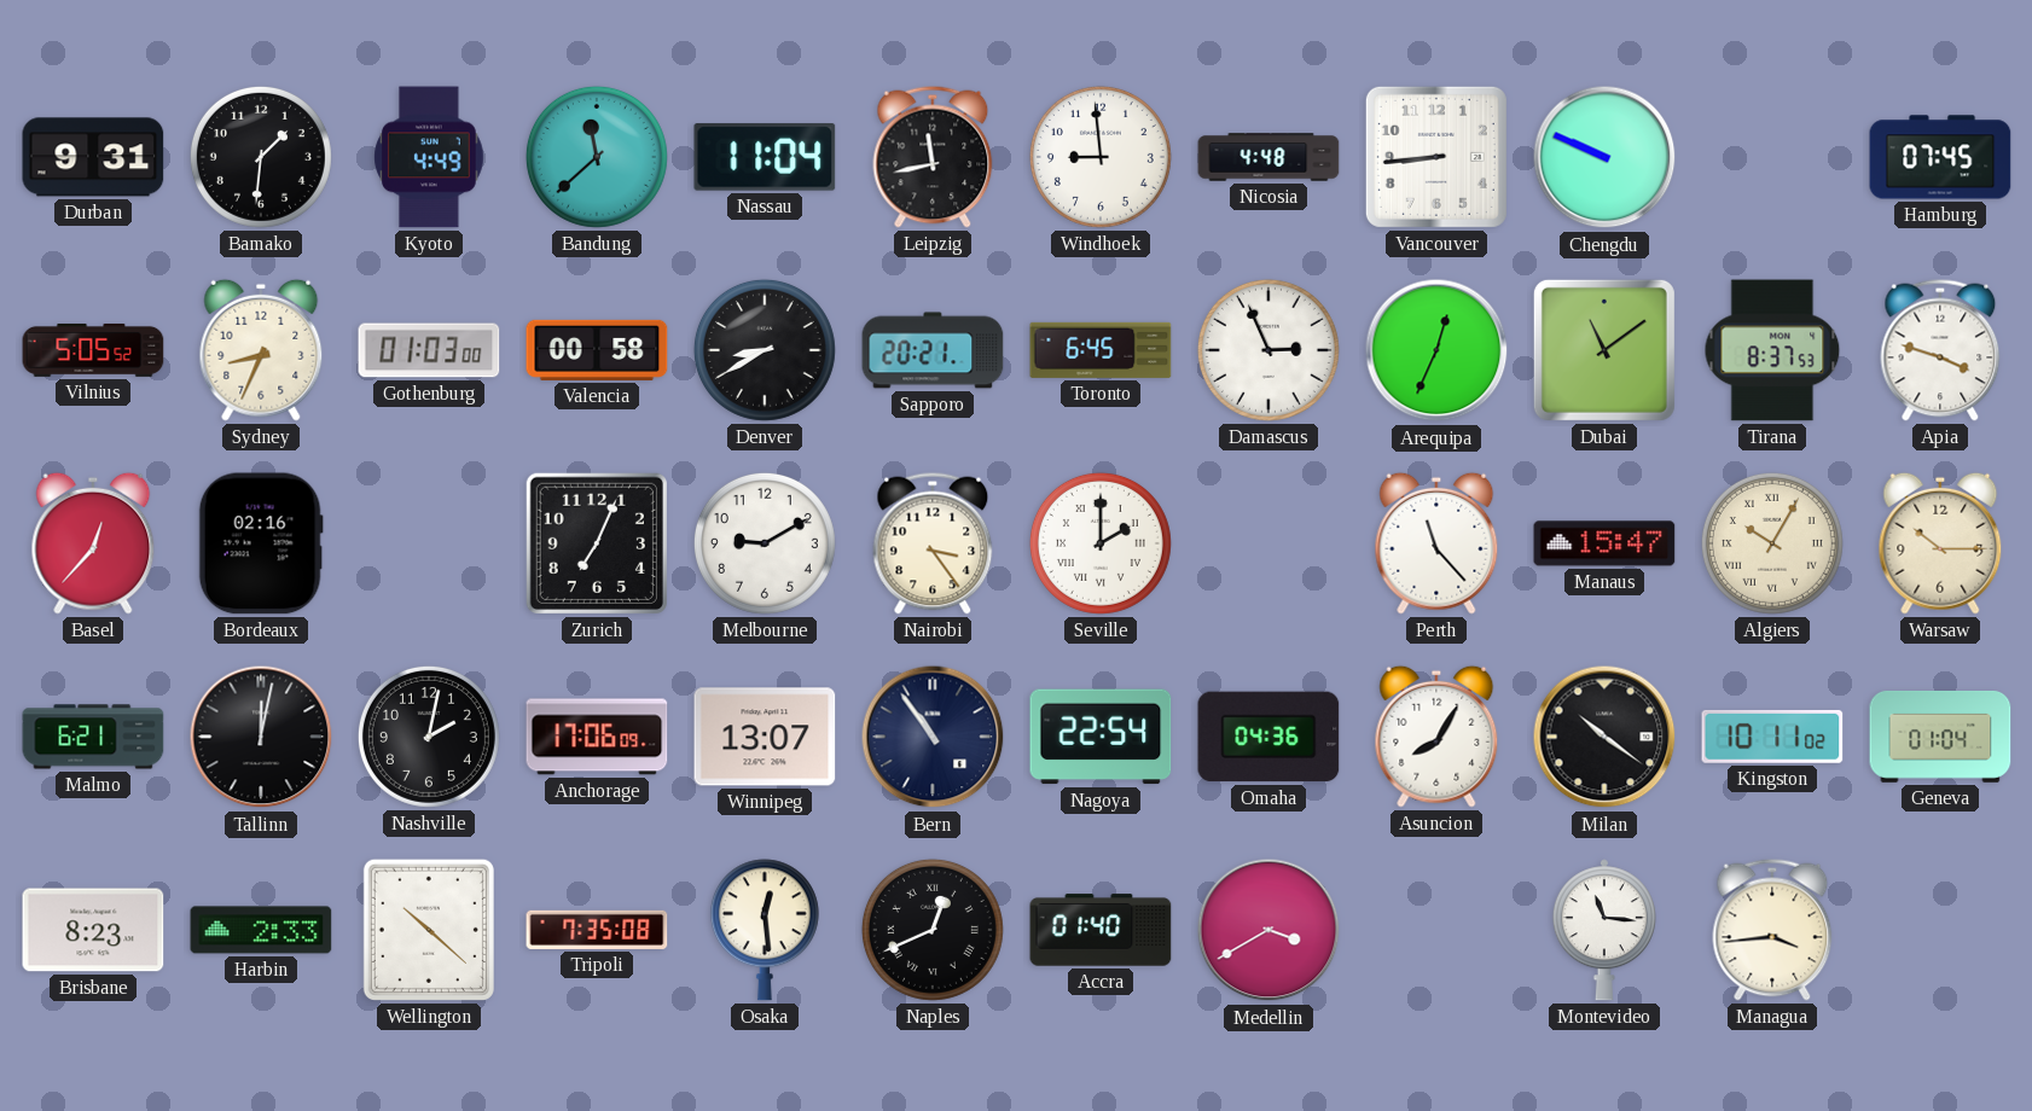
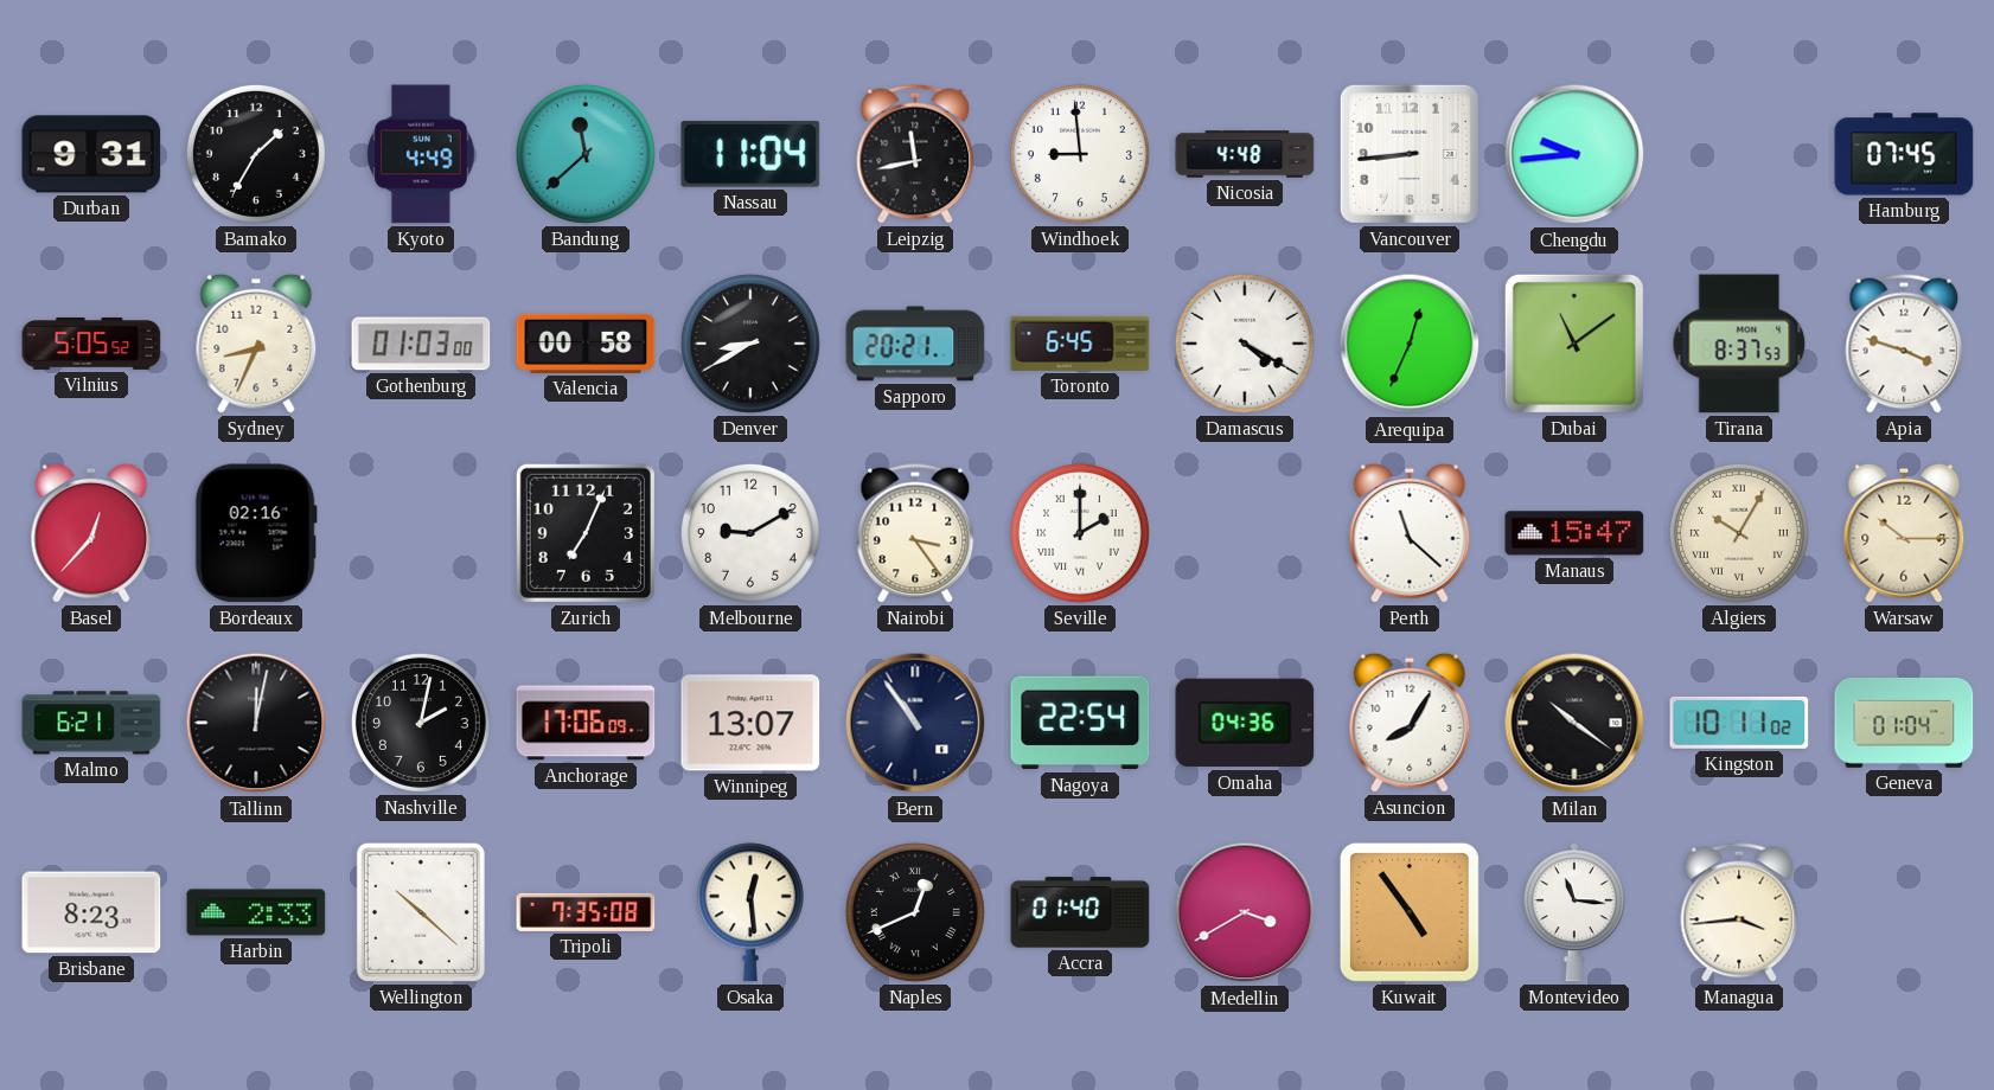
Bamako: 1:31 -> 1:35 (256, 154)
Chengdu: 9:49 -> 9:44 (1574, 154)
Damascus: 2:56 -> 4:20 (1245, 344)
Perth: 11:23 -> 11:22 (1410, 533)
Kuwait: none -> 4:54 (1410, 912)
